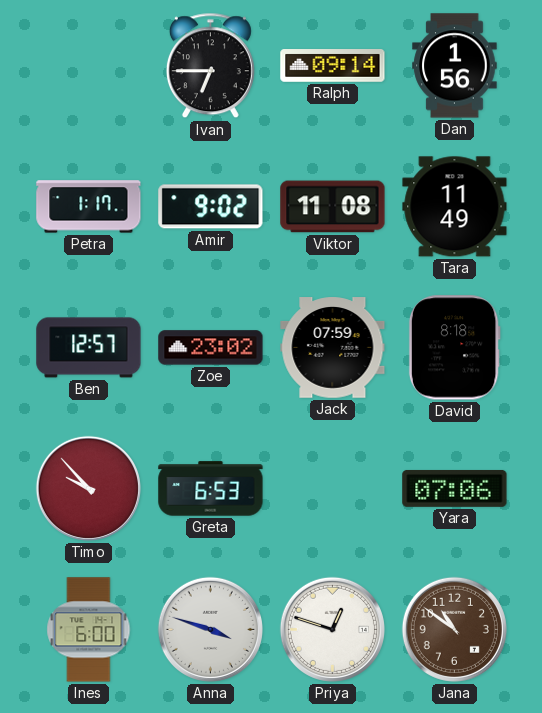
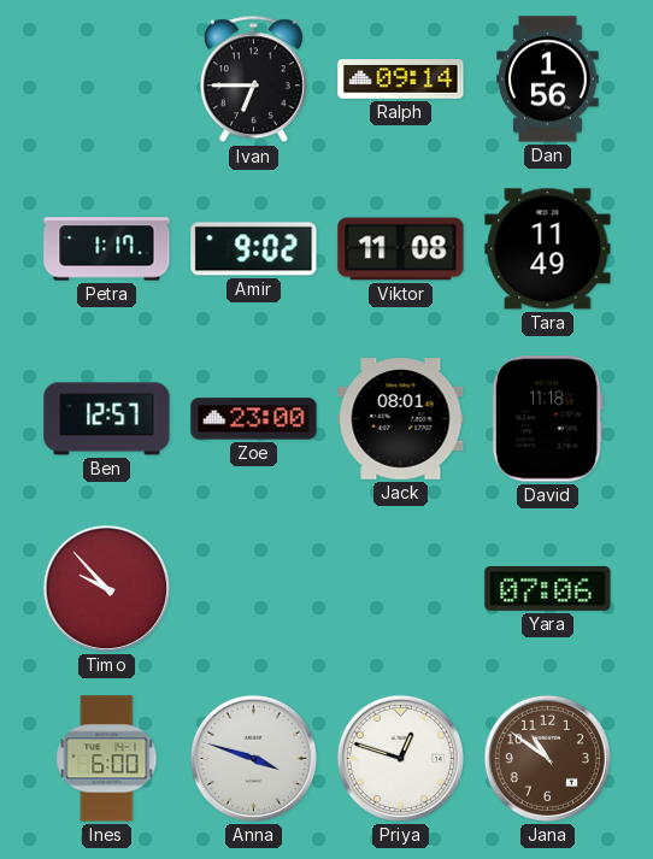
Zoe: 23:02 -> 23:00 (254, 419)
Jack: 07:59 -> 08:01 (401, 419)
David: 8:18 -> 11:18 (547, 419)
Greta: 6:53 -> none (211, 489)
